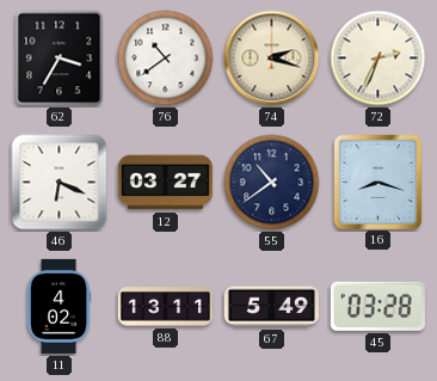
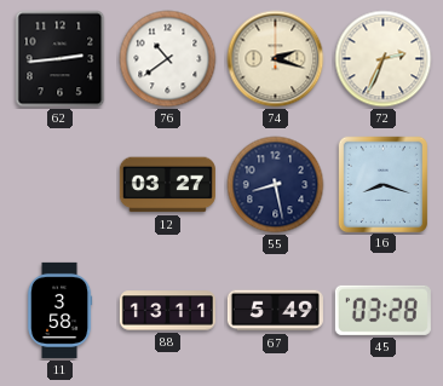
62: 3:35 -> 2:44 (61, 59)
46: 6:19 -> none (60, 183)
55: 10:39 -> 8:28 (276, 185)
11: 4:02 -> 3:58 (59, 310)
